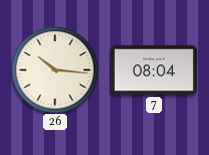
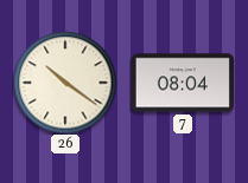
26: 10:16 -> 10:21 (65, 83)
